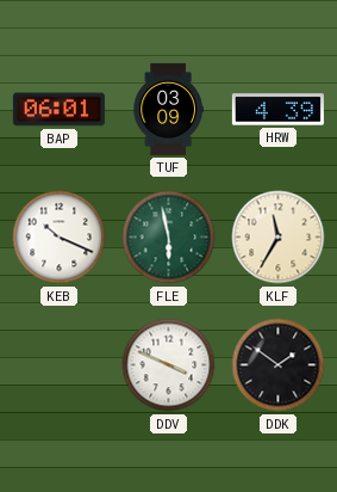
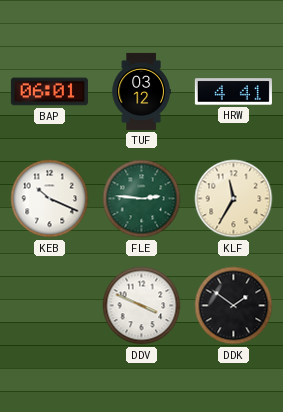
TUF: 03:09 -> 03:12 (141, 91)
HRW: 4:39 -> 4:41 (233, 92)
FLE: 5:58 -> 2:46 (142, 199)
